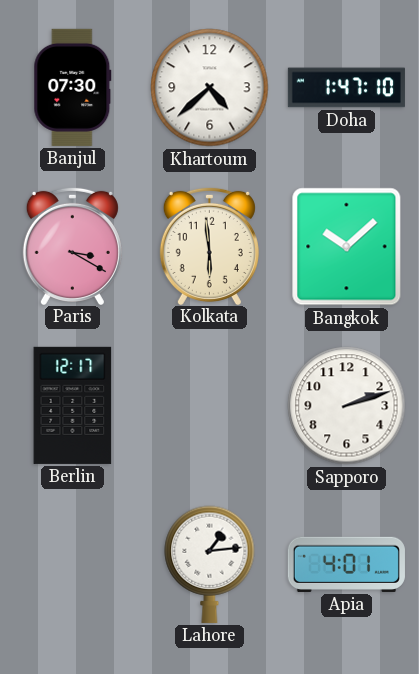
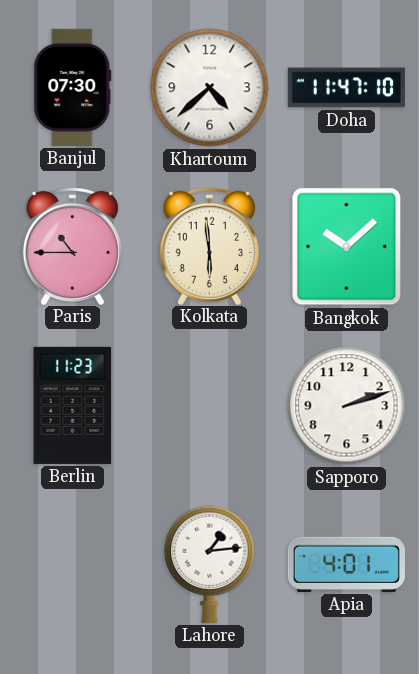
Doha: 1:47 -> 11:47 (346, 88)
Paris: 3:20 -> 10:45 (72, 245)
Berlin: 12:17 -> 11:23 (73, 405)
